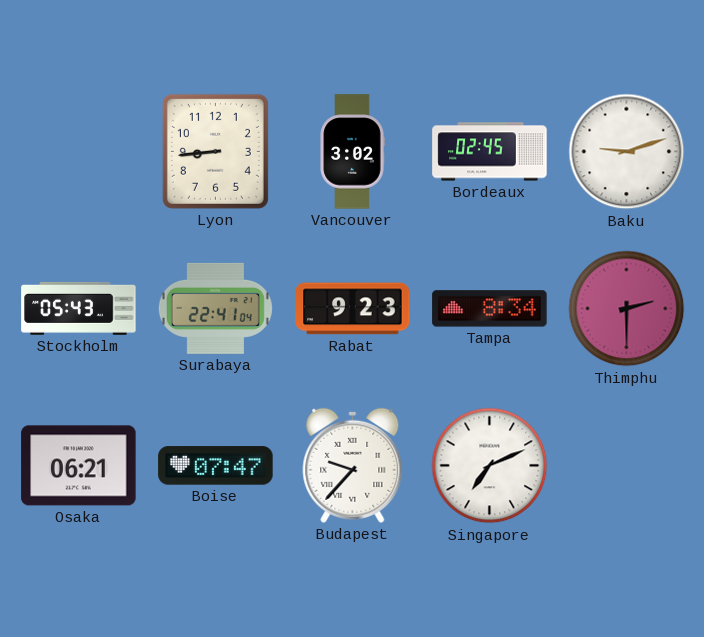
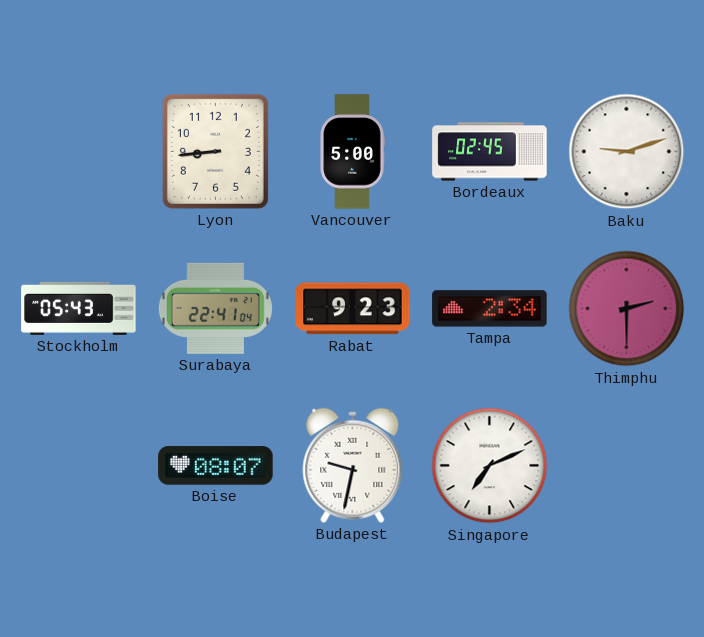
Vancouver: 3:02 -> 5:00 (352, 152)
Tampa: 8:34 -> 2:34 (490, 309)
Osaka: 06:21 -> none (79, 466)
Boise: 07:47 -> 08:07 (216, 466)
Budapest: 9:37 -> 9:32 (353, 465)
